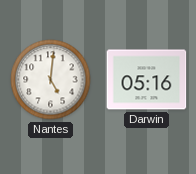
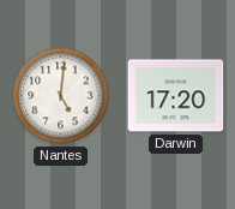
Darwin: 05:16 -> 17:20 (176, 96)
